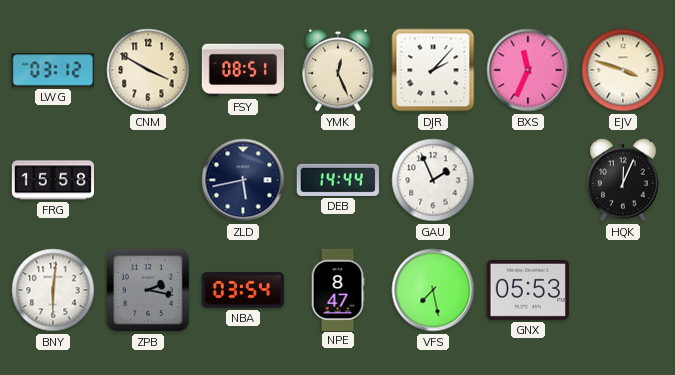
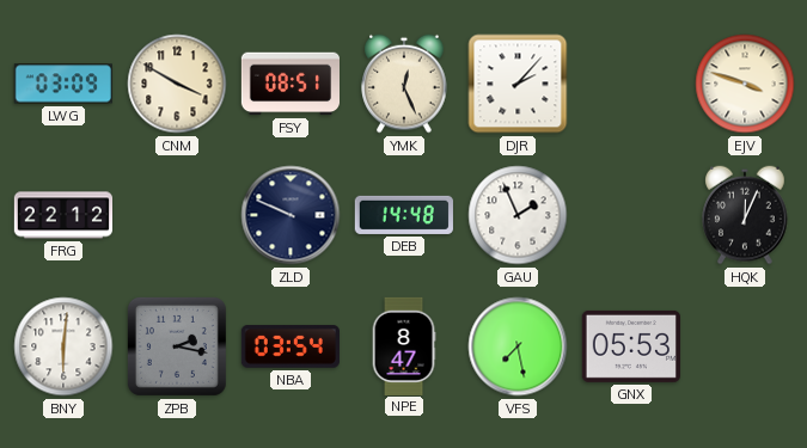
LWG: 03:12 -> 03:09 (63, 84)
BXS: 11:34 -> none (528, 70)
FRG: 15:58 -> 22:12 (62, 215)
ZLD: 5:43 -> 9:49 (291, 215)
DEB: 14:44 -> 14:48 (404, 215)
